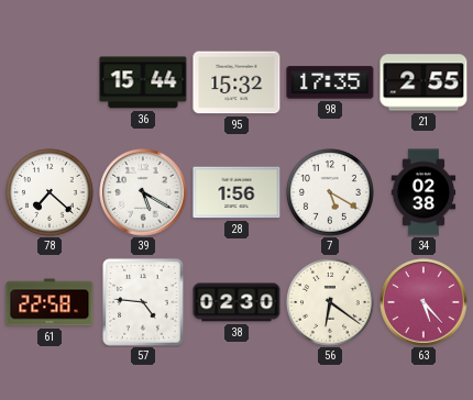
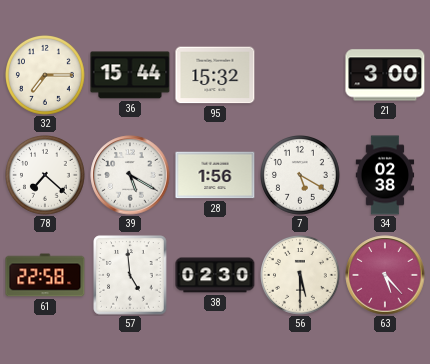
32: none -> 7:15 (46, 76)
98: 17:35 -> none (330, 82)
21: 2:55 -> 3:00 (385, 75)
57: 4:46 -> 4:59 (130, 275)
56: 6:21 -> 5:30 (301, 276)
